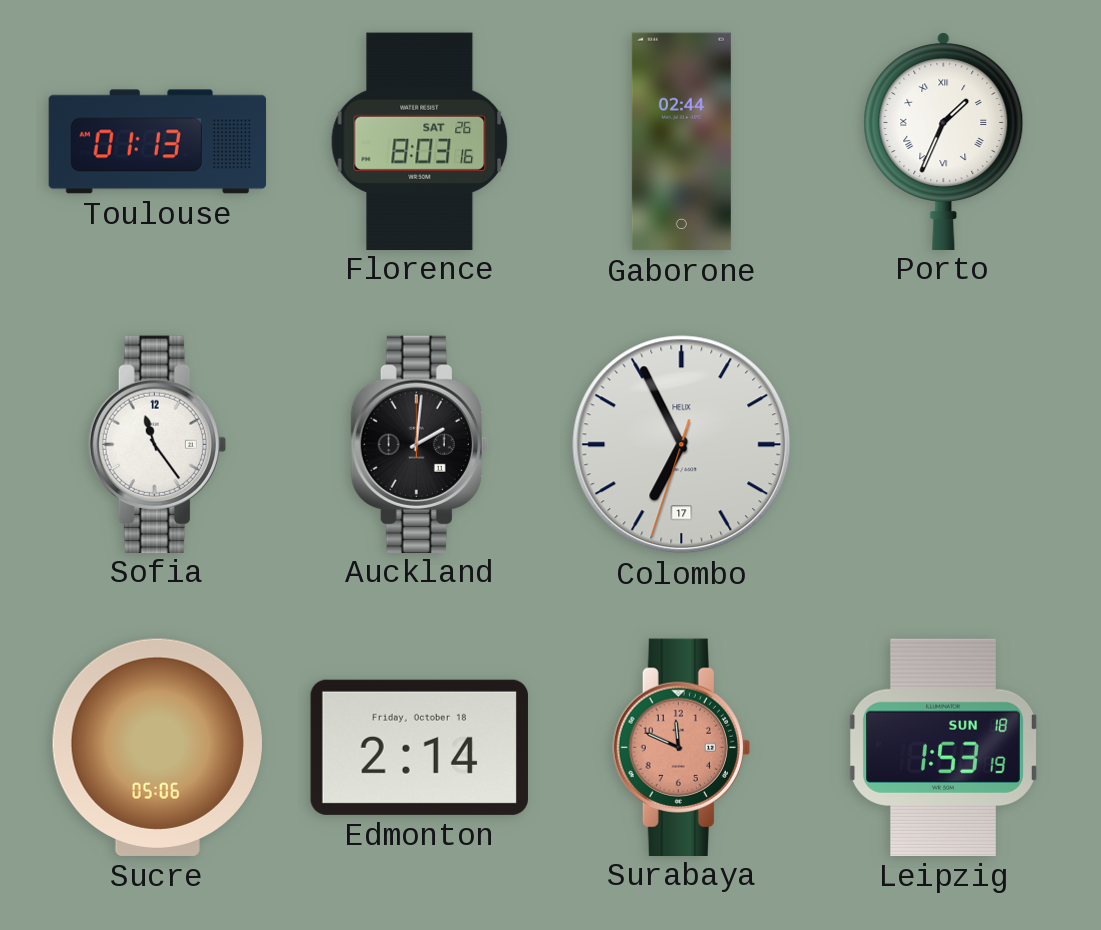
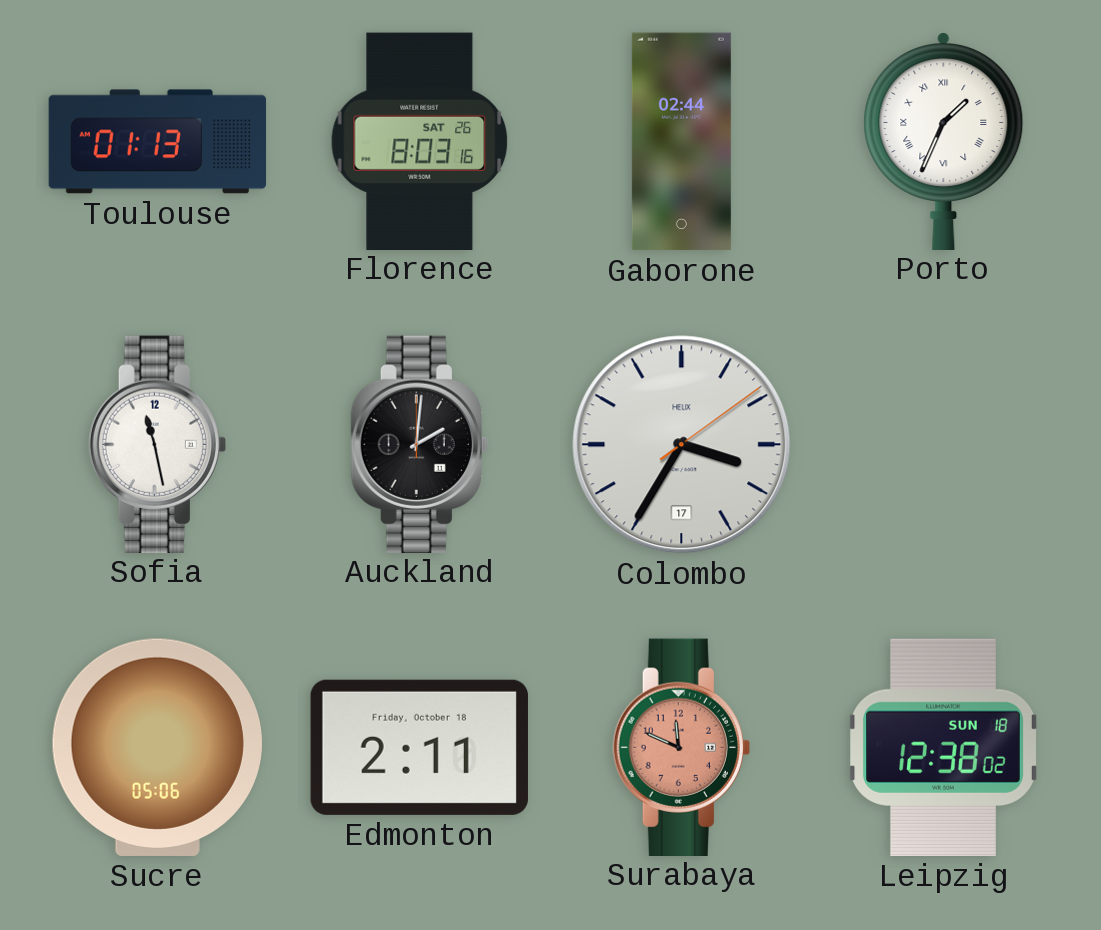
Sofia: 11:24 -> 11:28 (157, 444)
Colombo: 6:55 -> 3:35 (682, 445)
Edmonton: 2:14 -> 2:11 (419, 747)
Leipzig: 1:53 -> 12:38 (943, 747)
